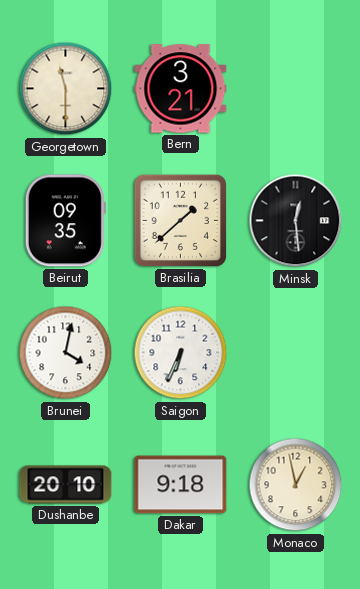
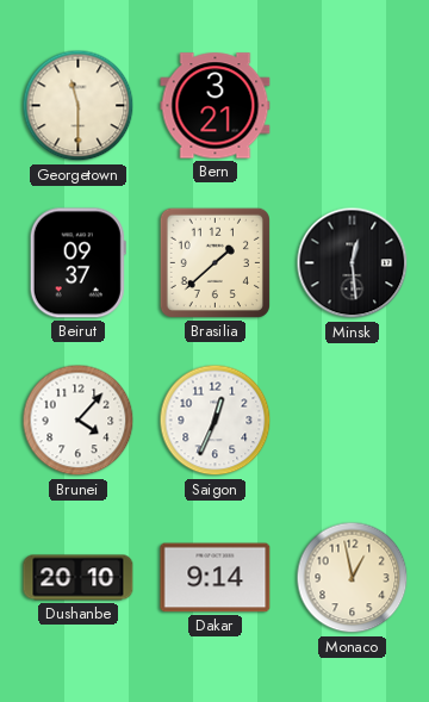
Beirut: 09:35 -> 09:37 (77, 263)
Brunei: 4:02 -> 4:07 (79, 421)
Saigon: 6:34 -> 12:34 (216, 421)
Dakar: 9:18 -> 9:14 (216, 578)
